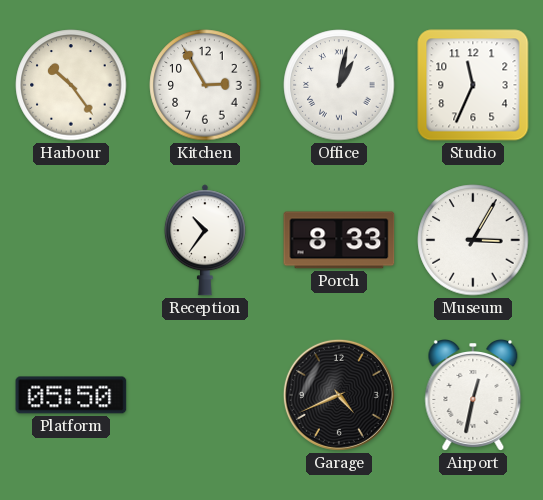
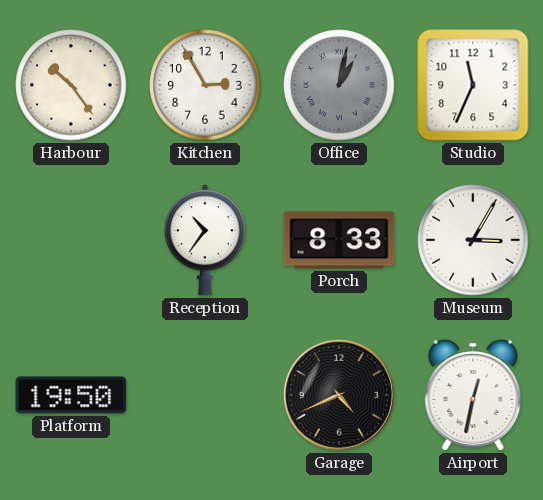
Office dial: white -> grey (339, 85)
Platform: 05:50 -> 19:50 (71, 395)
